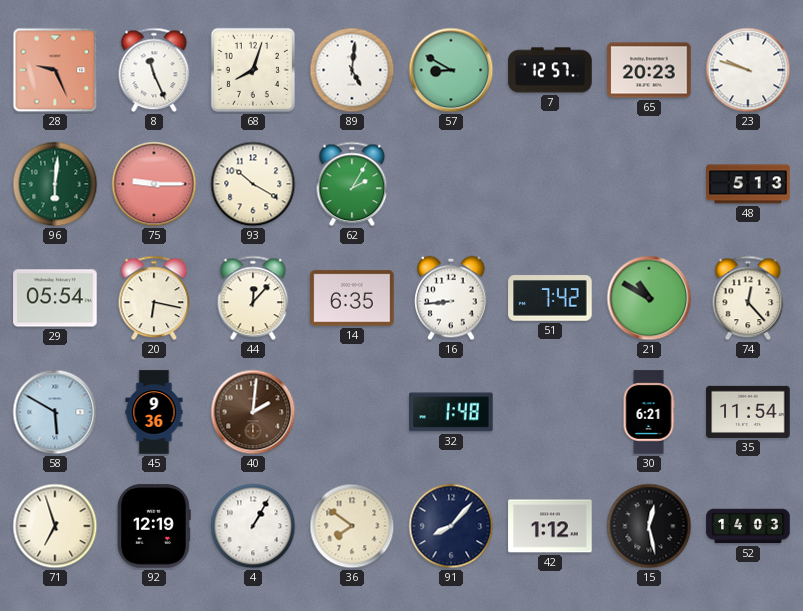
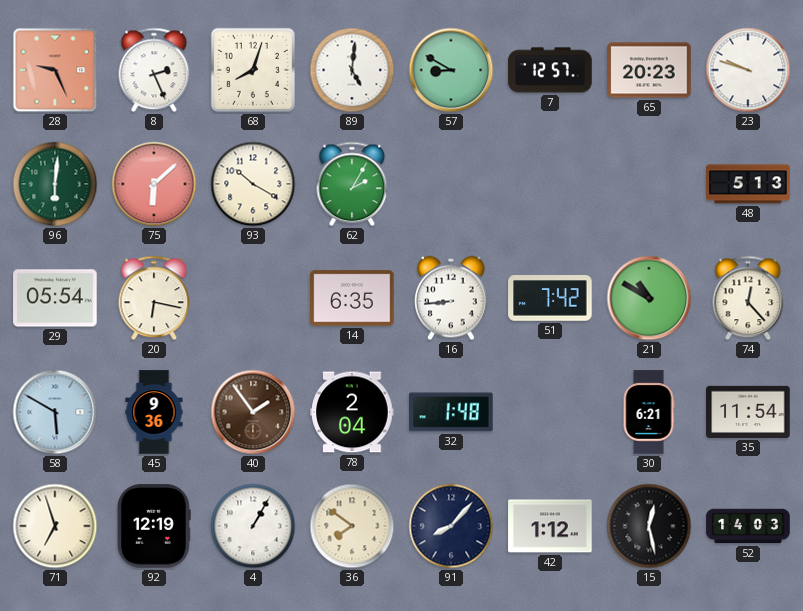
8: 11:26 -> 2:26 (154, 70)
75: 9:15 -> 6:08 (154, 184)
44: 12:07 -> none (253, 298)
40: 2:01 -> 1:54 (253, 412)
78: none -> 2:04 (352, 412)
